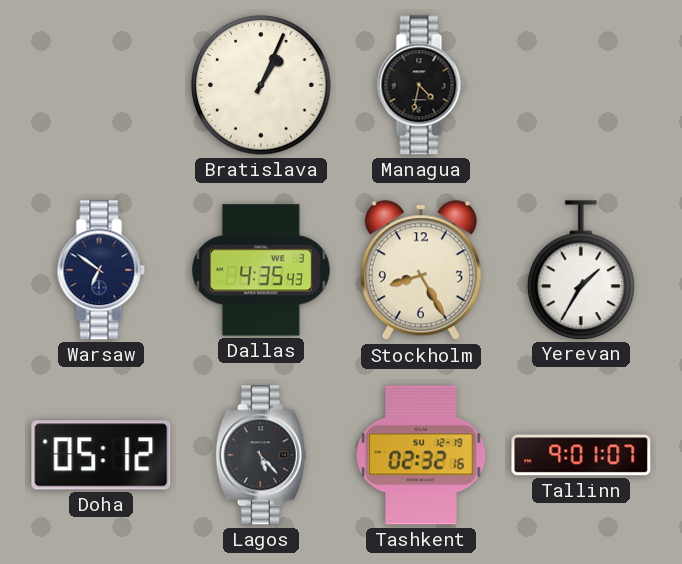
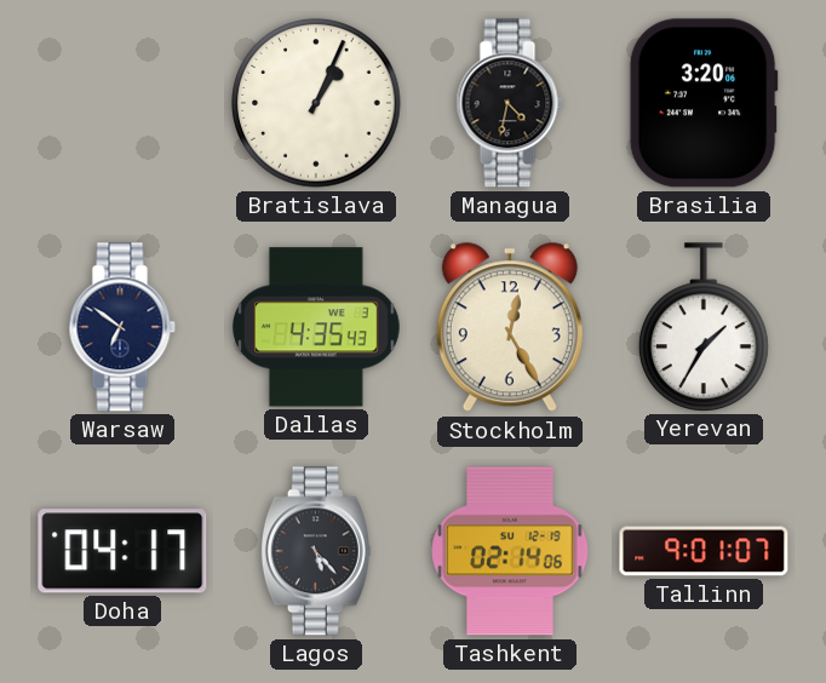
Brasilia: none -> 3:20 (704, 103)
Stockholm: 8:25 -> 12:25 (510, 328)
Doha: 05:12 -> 04:17 (122, 551)
Tashkent: 02:32 -> 02:14 (510, 551)
